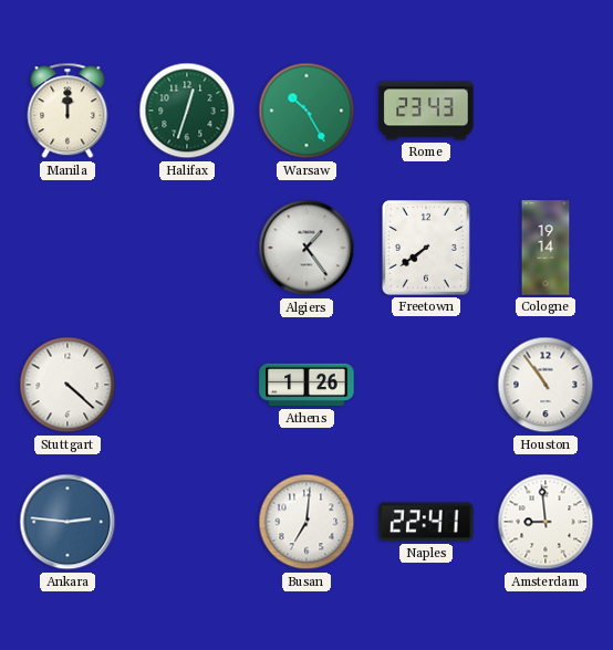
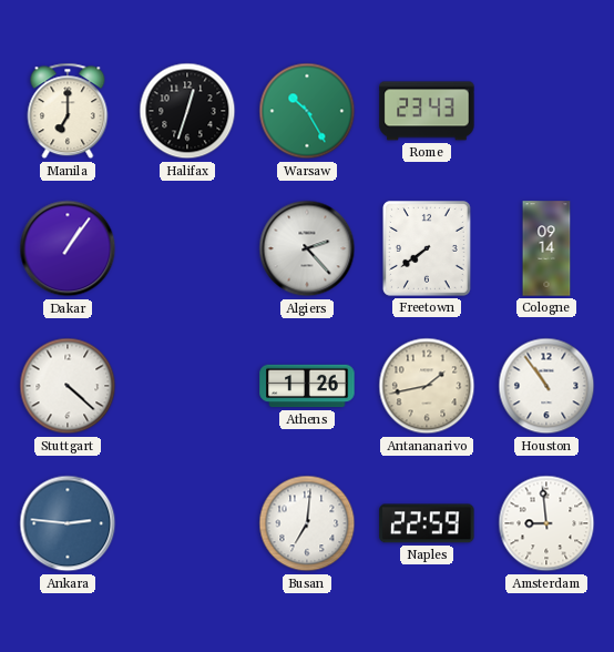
Manila: 12:00 -> 7:00 (68, 111)
Halifax dial: green -> black (187, 111)
Dakar: none -> 1:06 (68, 248)
Algiers: 1:24 -> 2:23 (307, 248)
Cologne: 19:14 -> 09:14 (546, 248)
Antananarivo: none -> 1:43 (427, 386)
Naples: 22:41 -> 22:59 (427, 523)
